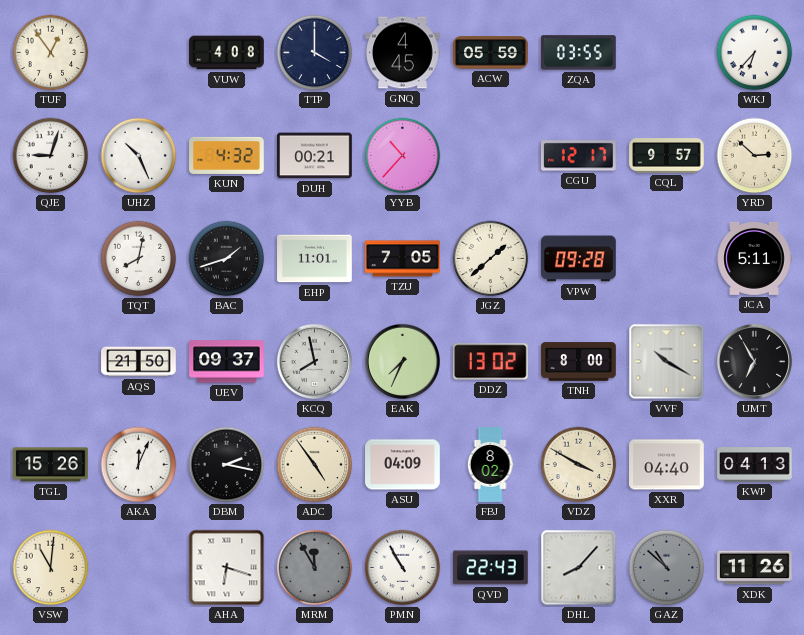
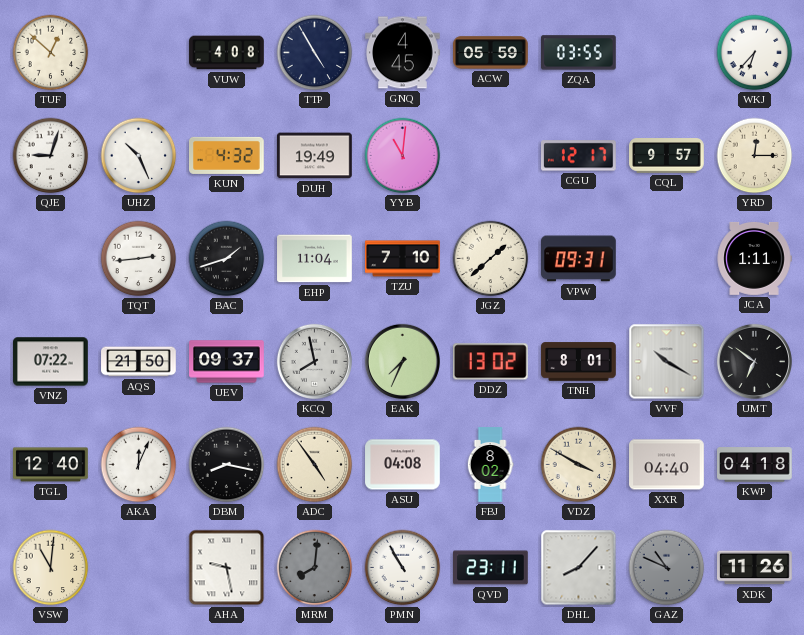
TUF: 12:54 -> 12:52 (51, 53)
TTP: 4:00 -> 4:55 (315, 53)
DUH: 00:21 -> 19:49 (315, 156)
YYB: 10:37 -> 11:01 (403, 156)
YRD: 2:52 -> 12:15 (755, 156)
TQT: 8:02 -> 2:44 (139, 259)
EHP: 11:01 -> 11:04 (315, 259)
TZU: 7:05 -> 7:10 (403, 259)
VPW: 09:28 -> 09:31 (579, 259)
JCA: 5:11 -> 1:11 (754, 258)
VNZ: none -> 07:22 (51, 362)
TNH: 8:00 -> 8:01 (579, 362)
UMT: 6:55 -> 6:51 (754, 361)
TGL: 15:26 -> 12:40 (51, 465)
DBM: 2:17 -> 8:17 (227, 465)
ASU: 04:09 -> 04:08 (403, 465)
KWP: 04:13 -> 04:18 (755, 465)
AHA: 6:18 -> 9:28 (227, 568)
MRM: 11:55 -> 8:01 (315, 568)
QVD: 22:43 -> 23:11 (491, 568)
GAZ: 10:52 -> 10:49 (667, 568)
